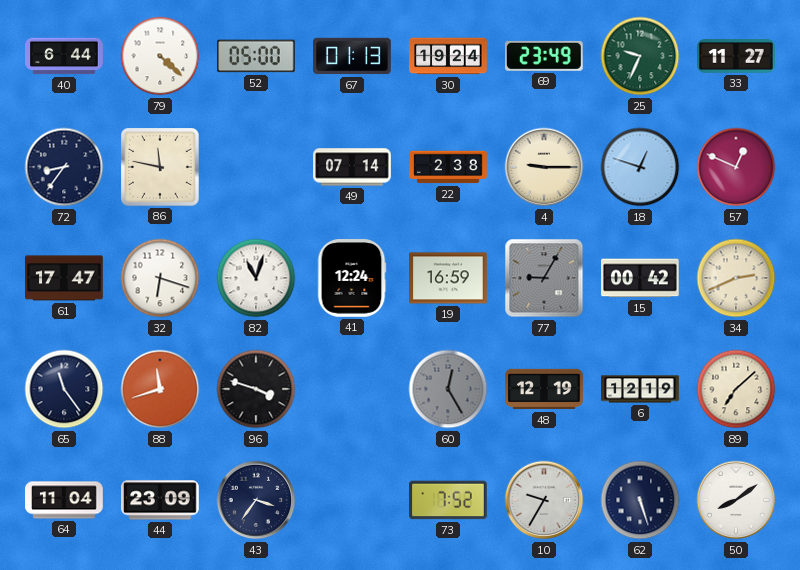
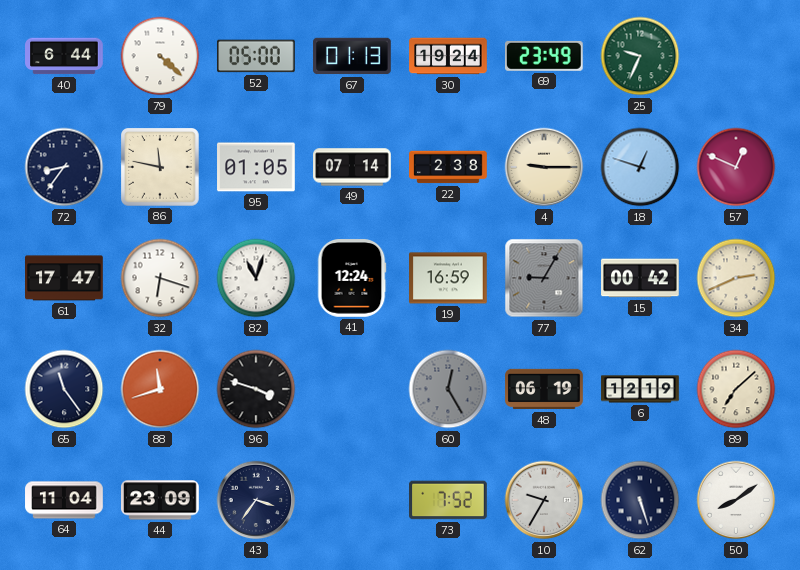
33: 11:27 -> none (736, 56)
95: none -> 01:05 (256, 167)
48: 12:19 -> 06:19 (544, 389)
